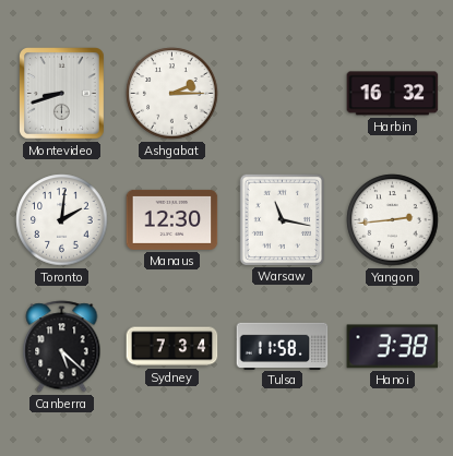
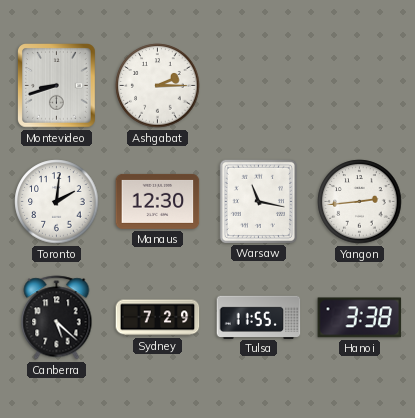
Harbin: 16:32 -> none (393, 94)
Sydney: 7:34 -> 7:29 (158, 318)
Tulsa: 11:58 -> 11:55 (259, 317)
